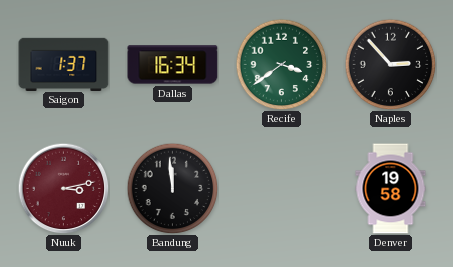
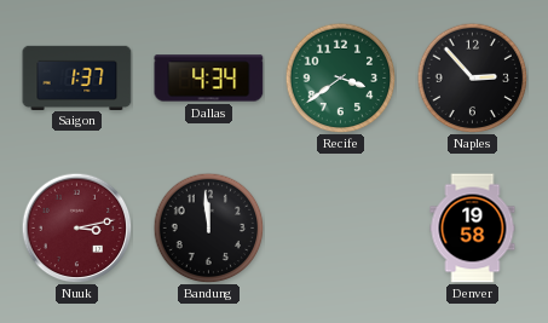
Dallas: 16:34 -> 4:34 (209, 79)
